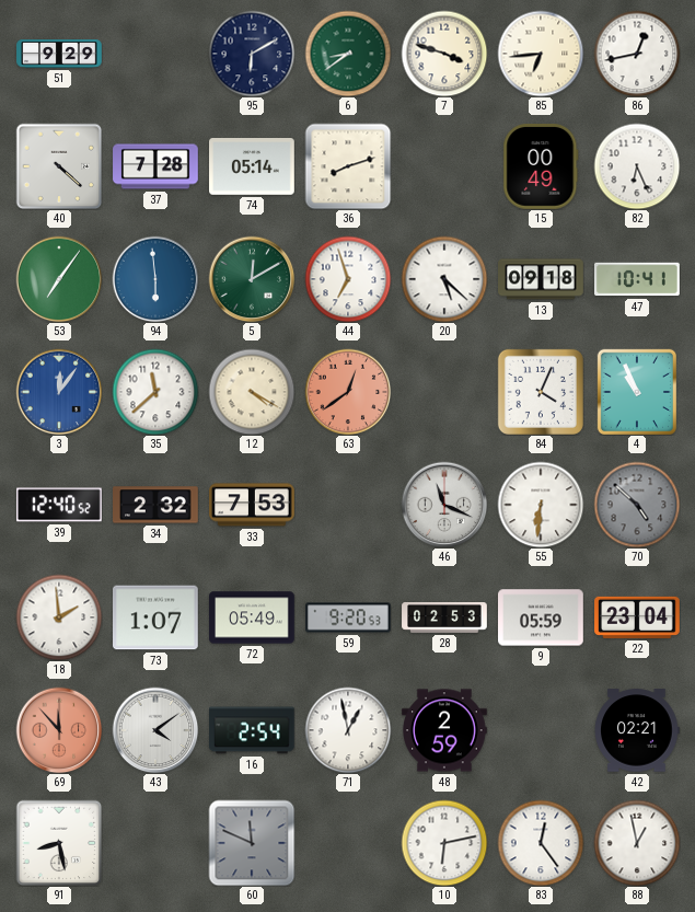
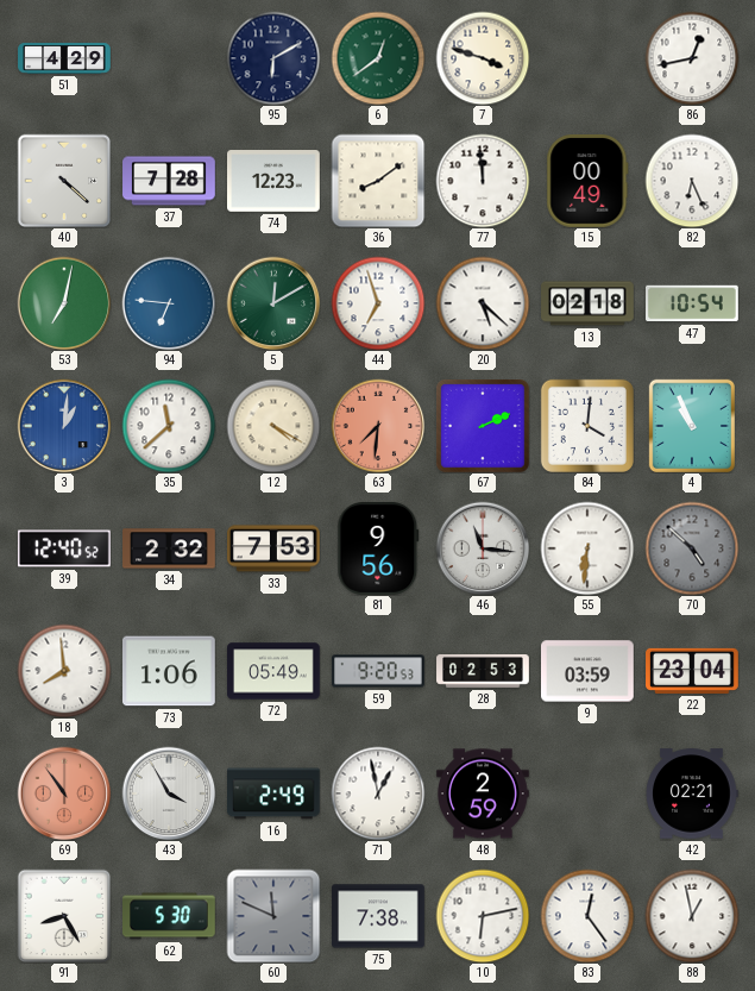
51: 9:29 -> 4:29 (64, 59)
6: 8:39 -> 12:39 (378, 58)
85: 6:44 -> none (541, 54)
74: 05:14 -> 12:23 (275, 182)
36: 8:12 -> 8:09 (378, 181)
77: none -> 11:59 (483, 181)
53: 7:06 -> 7:02 (64, 303)
94: 5:59 -> 6:46 (169, 303)
13: 09:18 -> 02:18 (587, 303)
47: 10:41 -> 10:54 (693, 303)
3: 12:06 -> 1:01 (64, 426)
63: 12:39 -> 7:31 (378, 426)
67: none -> 2:11 (484, 427)
84: 4:04 -> 4:01 (587, 426)
81: none -> 9:56 (378, 550)
46: 11:19 -> 11:16 (483, 548)
18: 1:59 -> 7:59 (64, 671)
73: 1:07 -> 1:06 (170, 671)
9: 05:59 -> 03:59 (589, 671)
69: 11:53 -> 10:54 (64, 794)
43: 4:09 -> 3:55 (169, 794)
16: 2:54 -> 2:49 (275, 794)
91: 8:28 -> 8:25 (64, 916)
62: none -> 5:30 (170, 916)
75: none -> 7:38 (378, 916)
